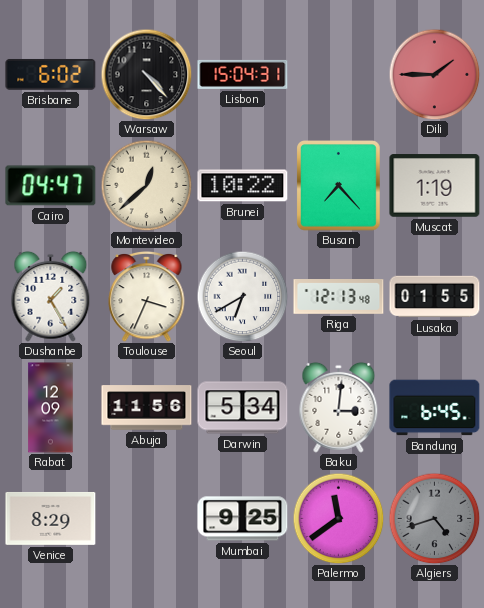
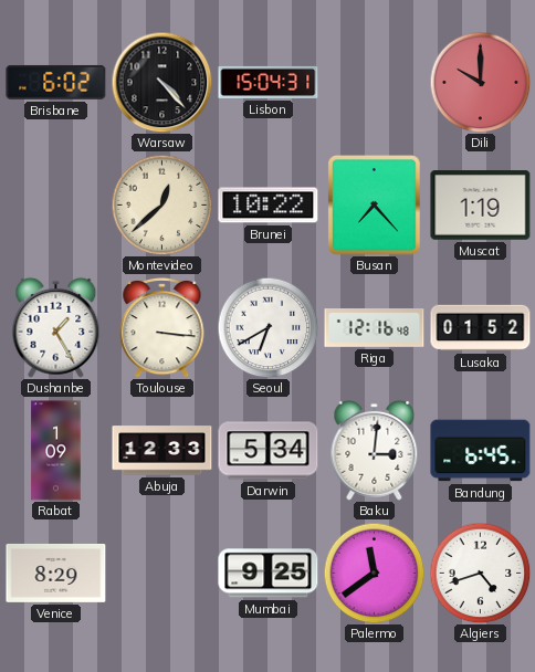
Dili: 1:45 -> 10:00 (480, 82)
Cairo: 04:47 -> none (51, 186)
Toulouse: 3:34 -> 3:16 (162, 327)
Riga: 12:13 -> 12:16 (375, 328)
Lusaka: 01:55 -> 01:52 (481, 328)
Rabat: 12:09 -> 1:09 (56, 451)
Abuja: 11:56 -> 12:33 (162, 451)
Algiers dial: grey -> white (480, 573)
